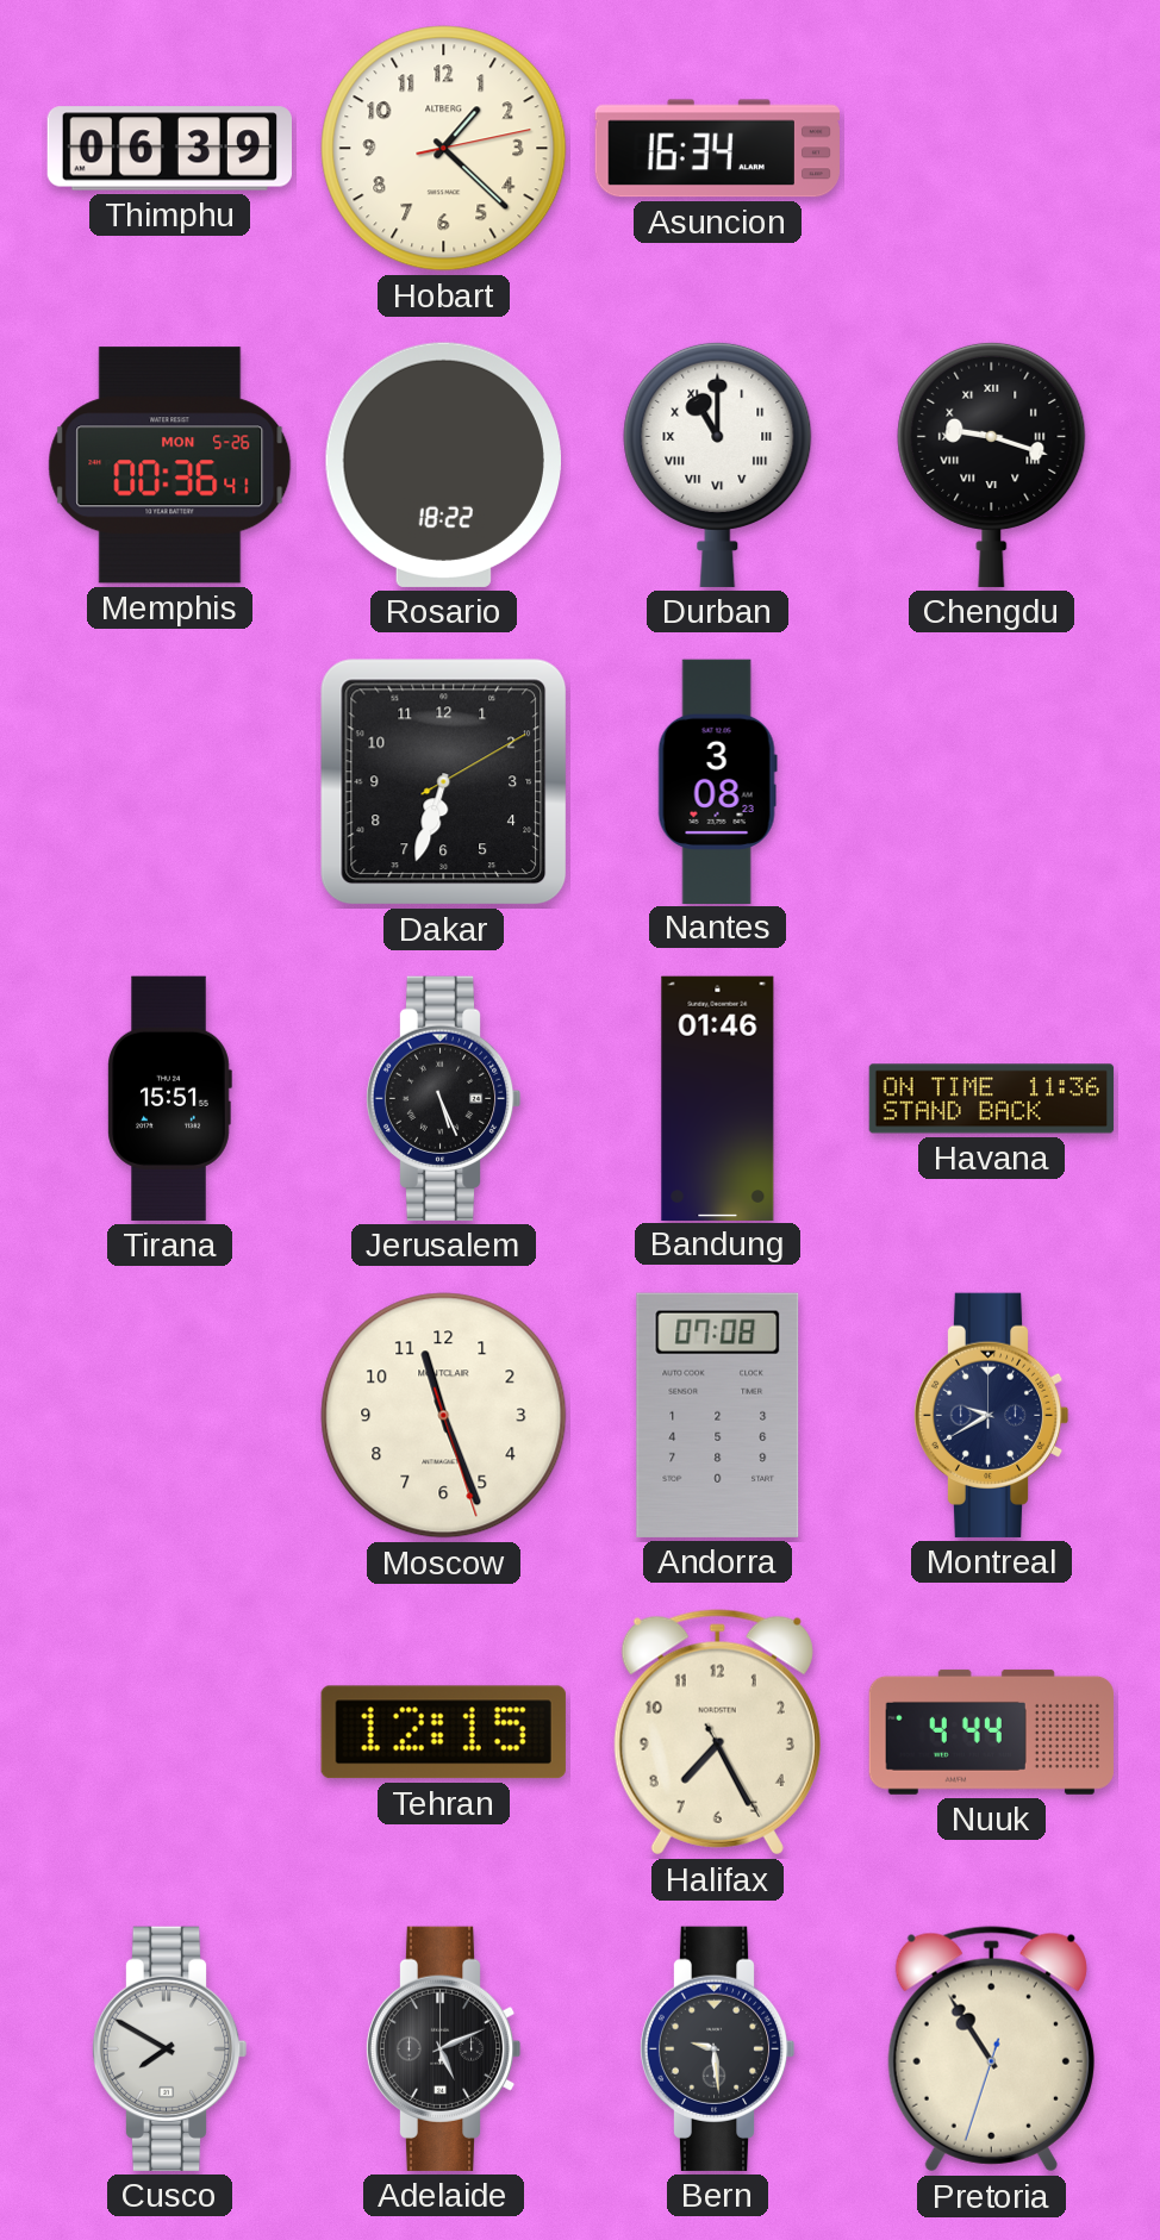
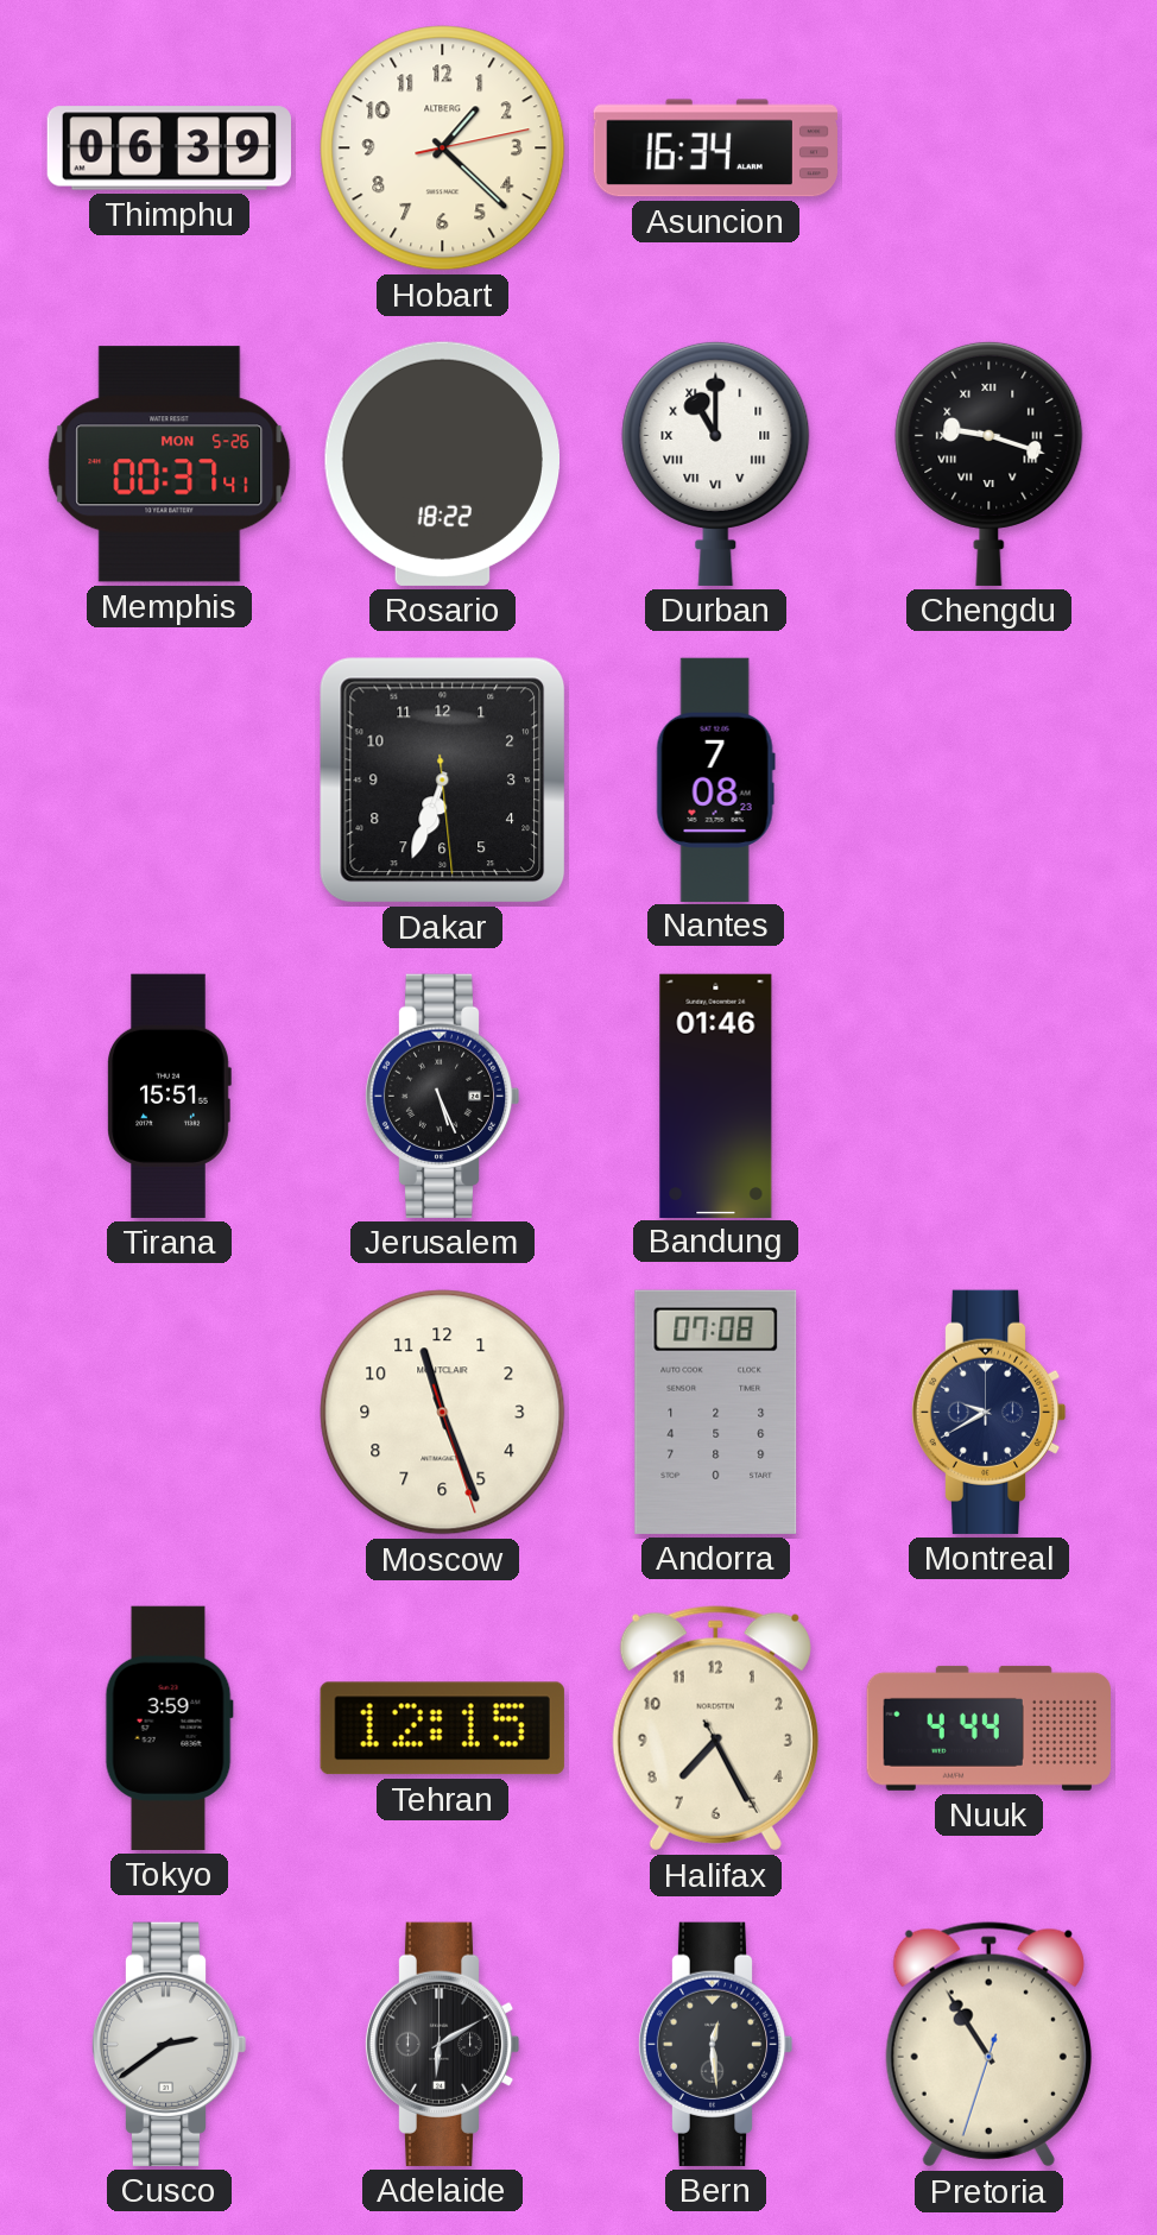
Memphis: 00:36 -> 00:37 (170, 465)
Dakar: 6:33:10 -> 6:33:29 (443, 781)
Nantes: 3:08 -> 7:08 (715, 779)
Havana: 11:36 -> none (992, 1099)
Tokyo: none -> 3:59 (169, 1728)
Cusco: 7:50 -> 2:39 (169, 2044)
Adelaide: 5:11 -> 6:10 (442, 2044)
Bern: 9:29 -> 12:29 (715, 2044)
